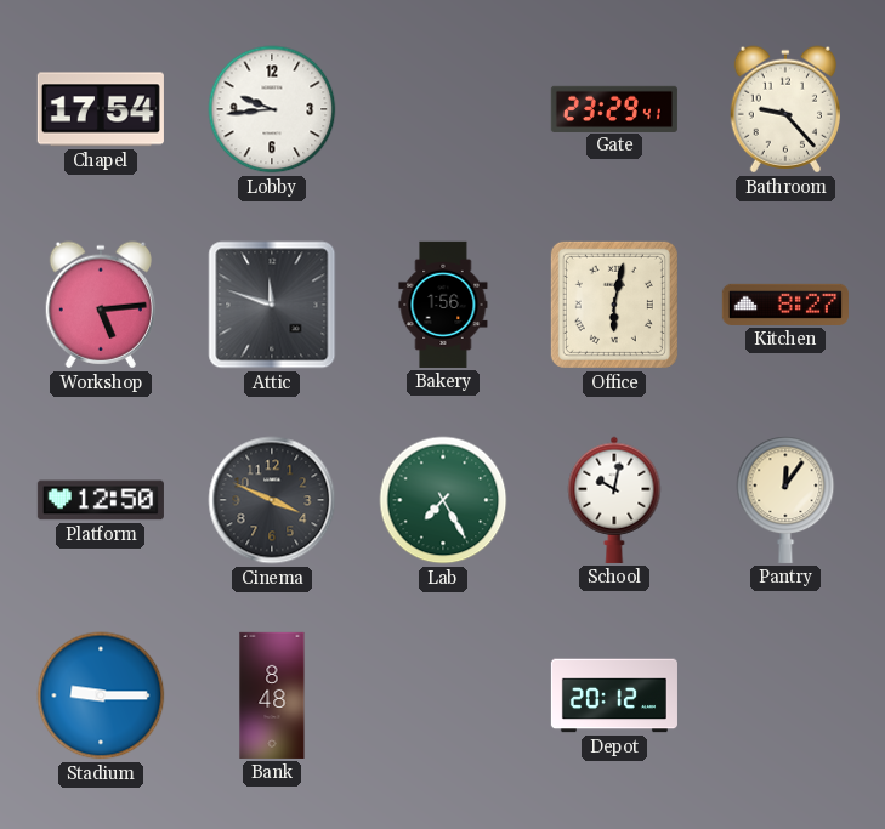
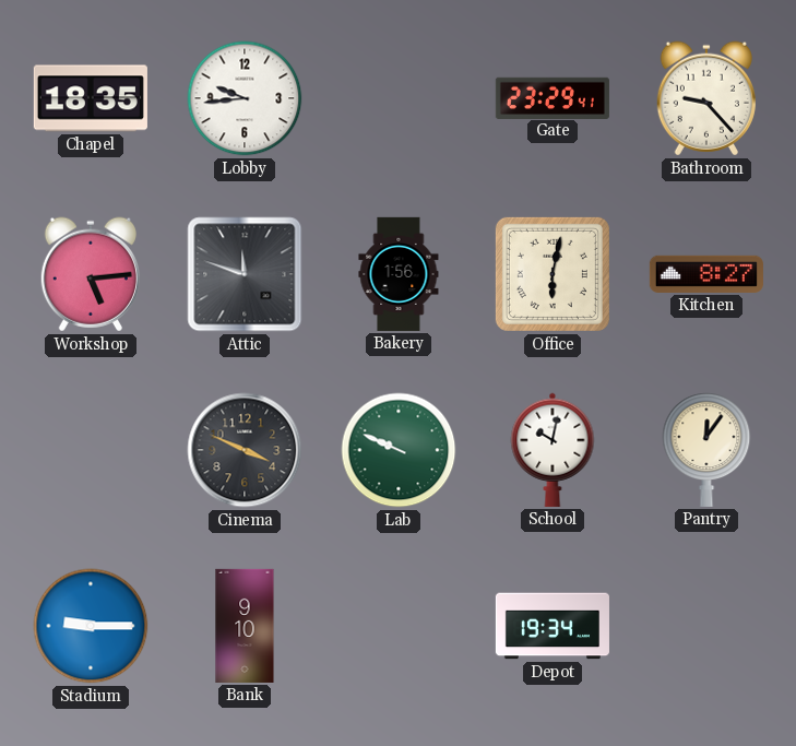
Chapel: 17:54 -> 18:35 (91, 98)
Platform: 12:50 -> none (101, 500)
Lab: 7:25 -> 9:49 (399, 450)
Bank: 8:48 -> 9:10 (245, 626)
Depot: 20:12 -> 19:34 (553, 626)
